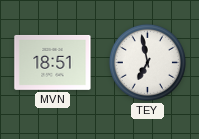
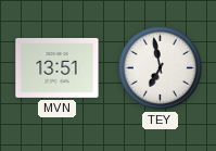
MVN: 18:51 -> 13:51 (58, 67)
